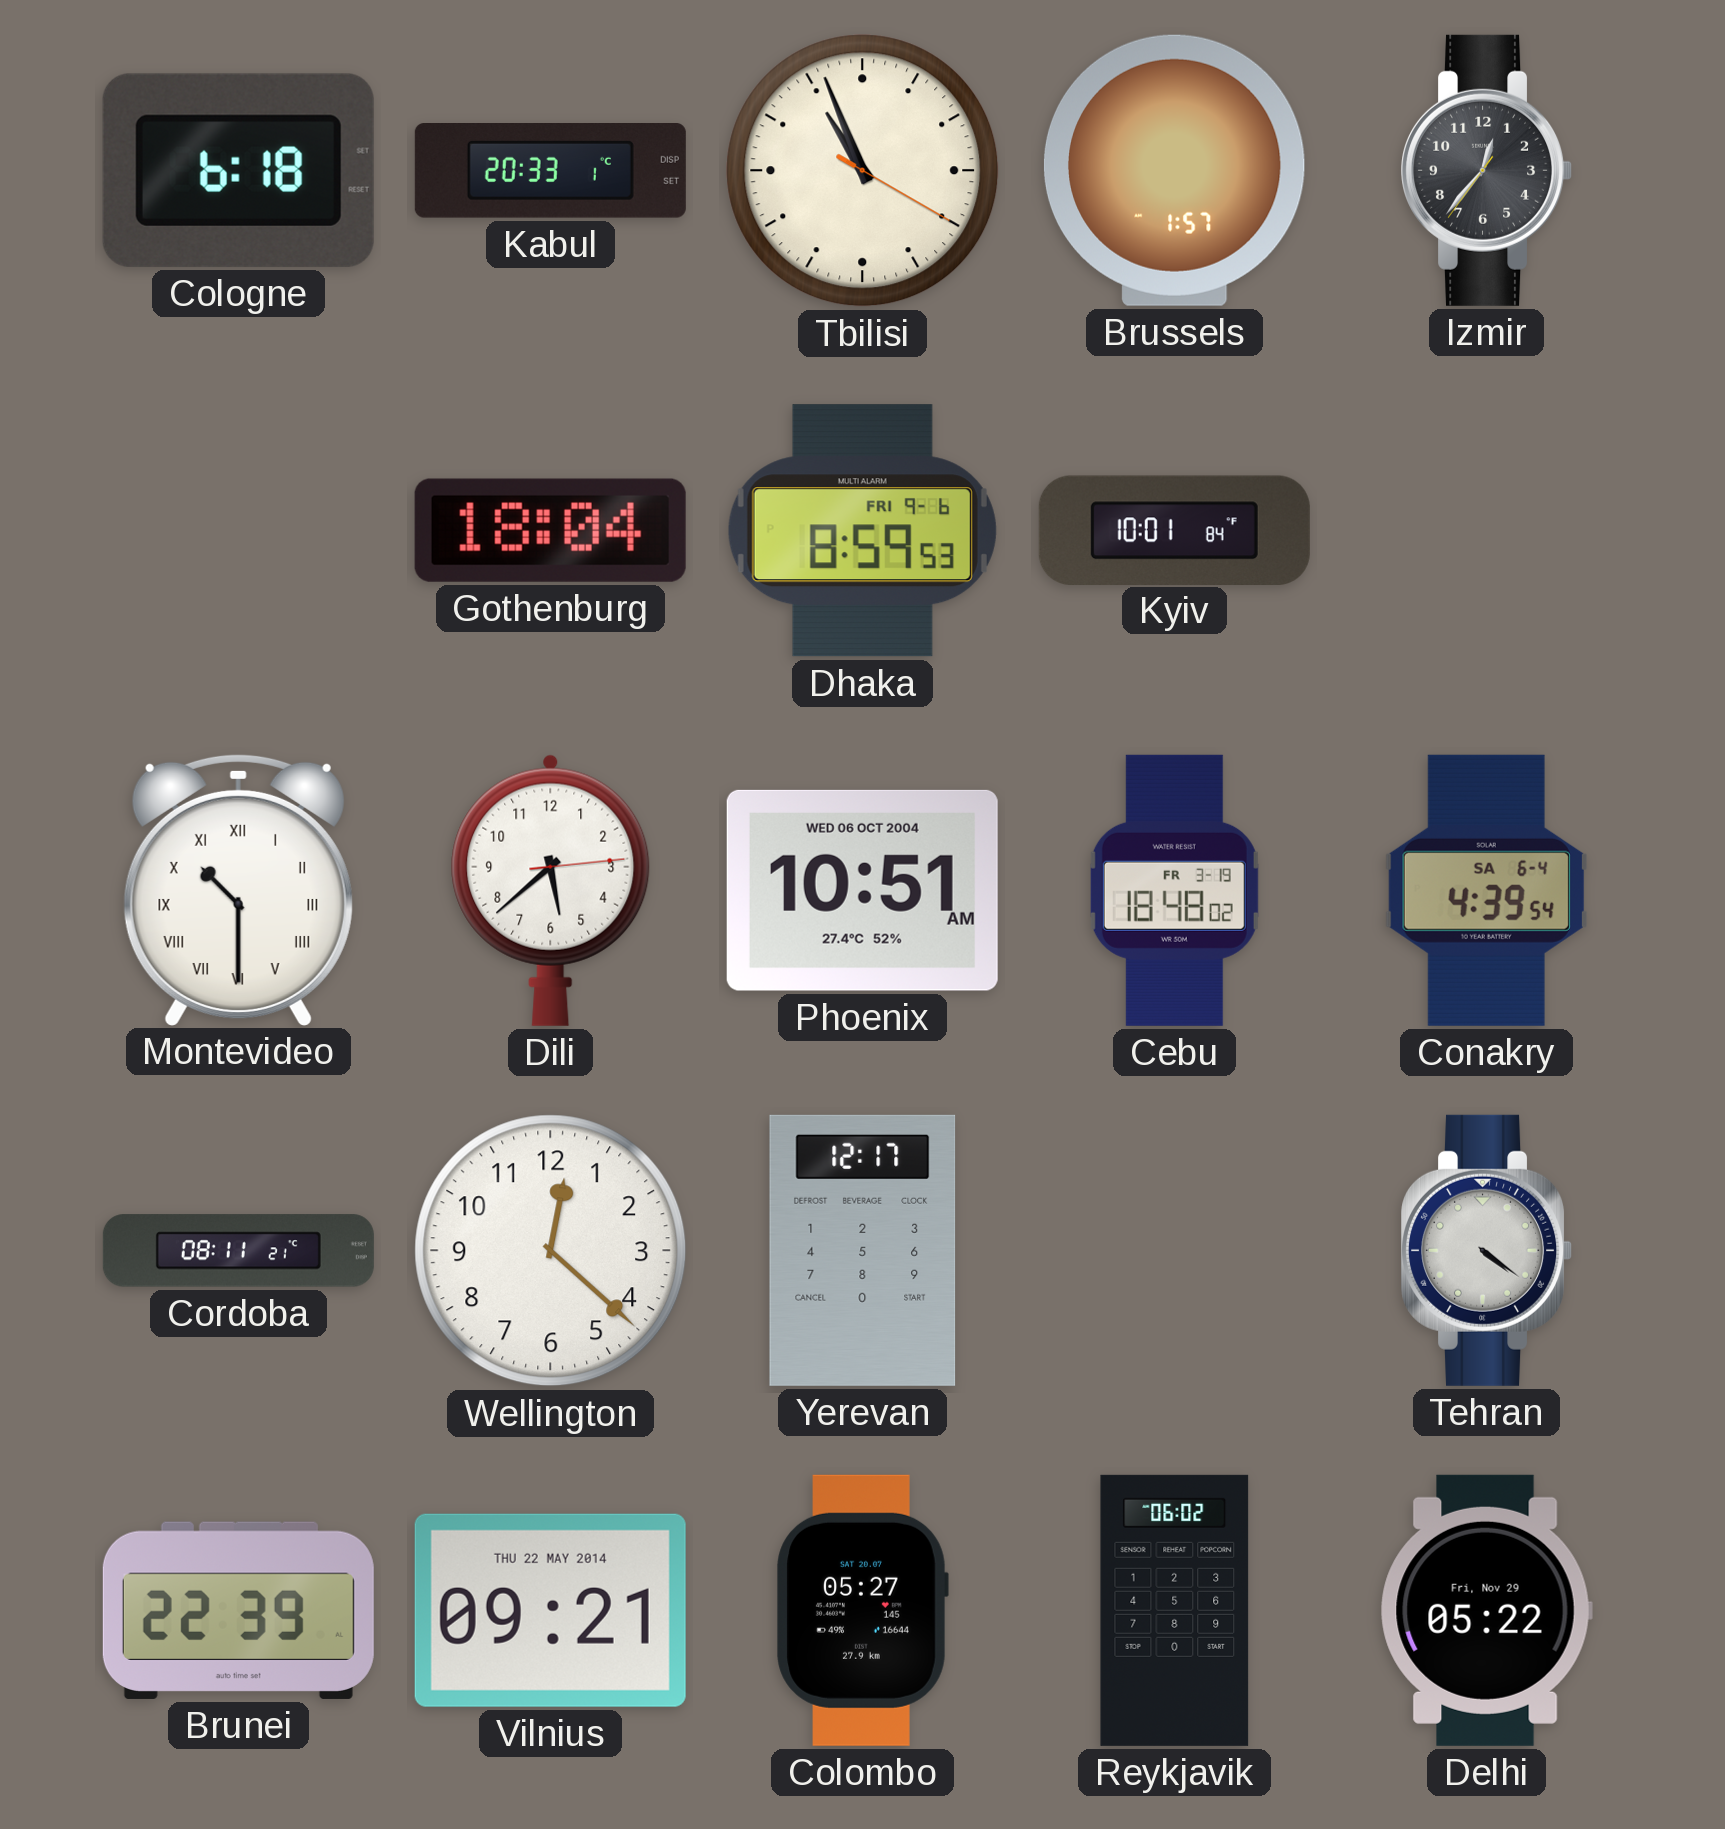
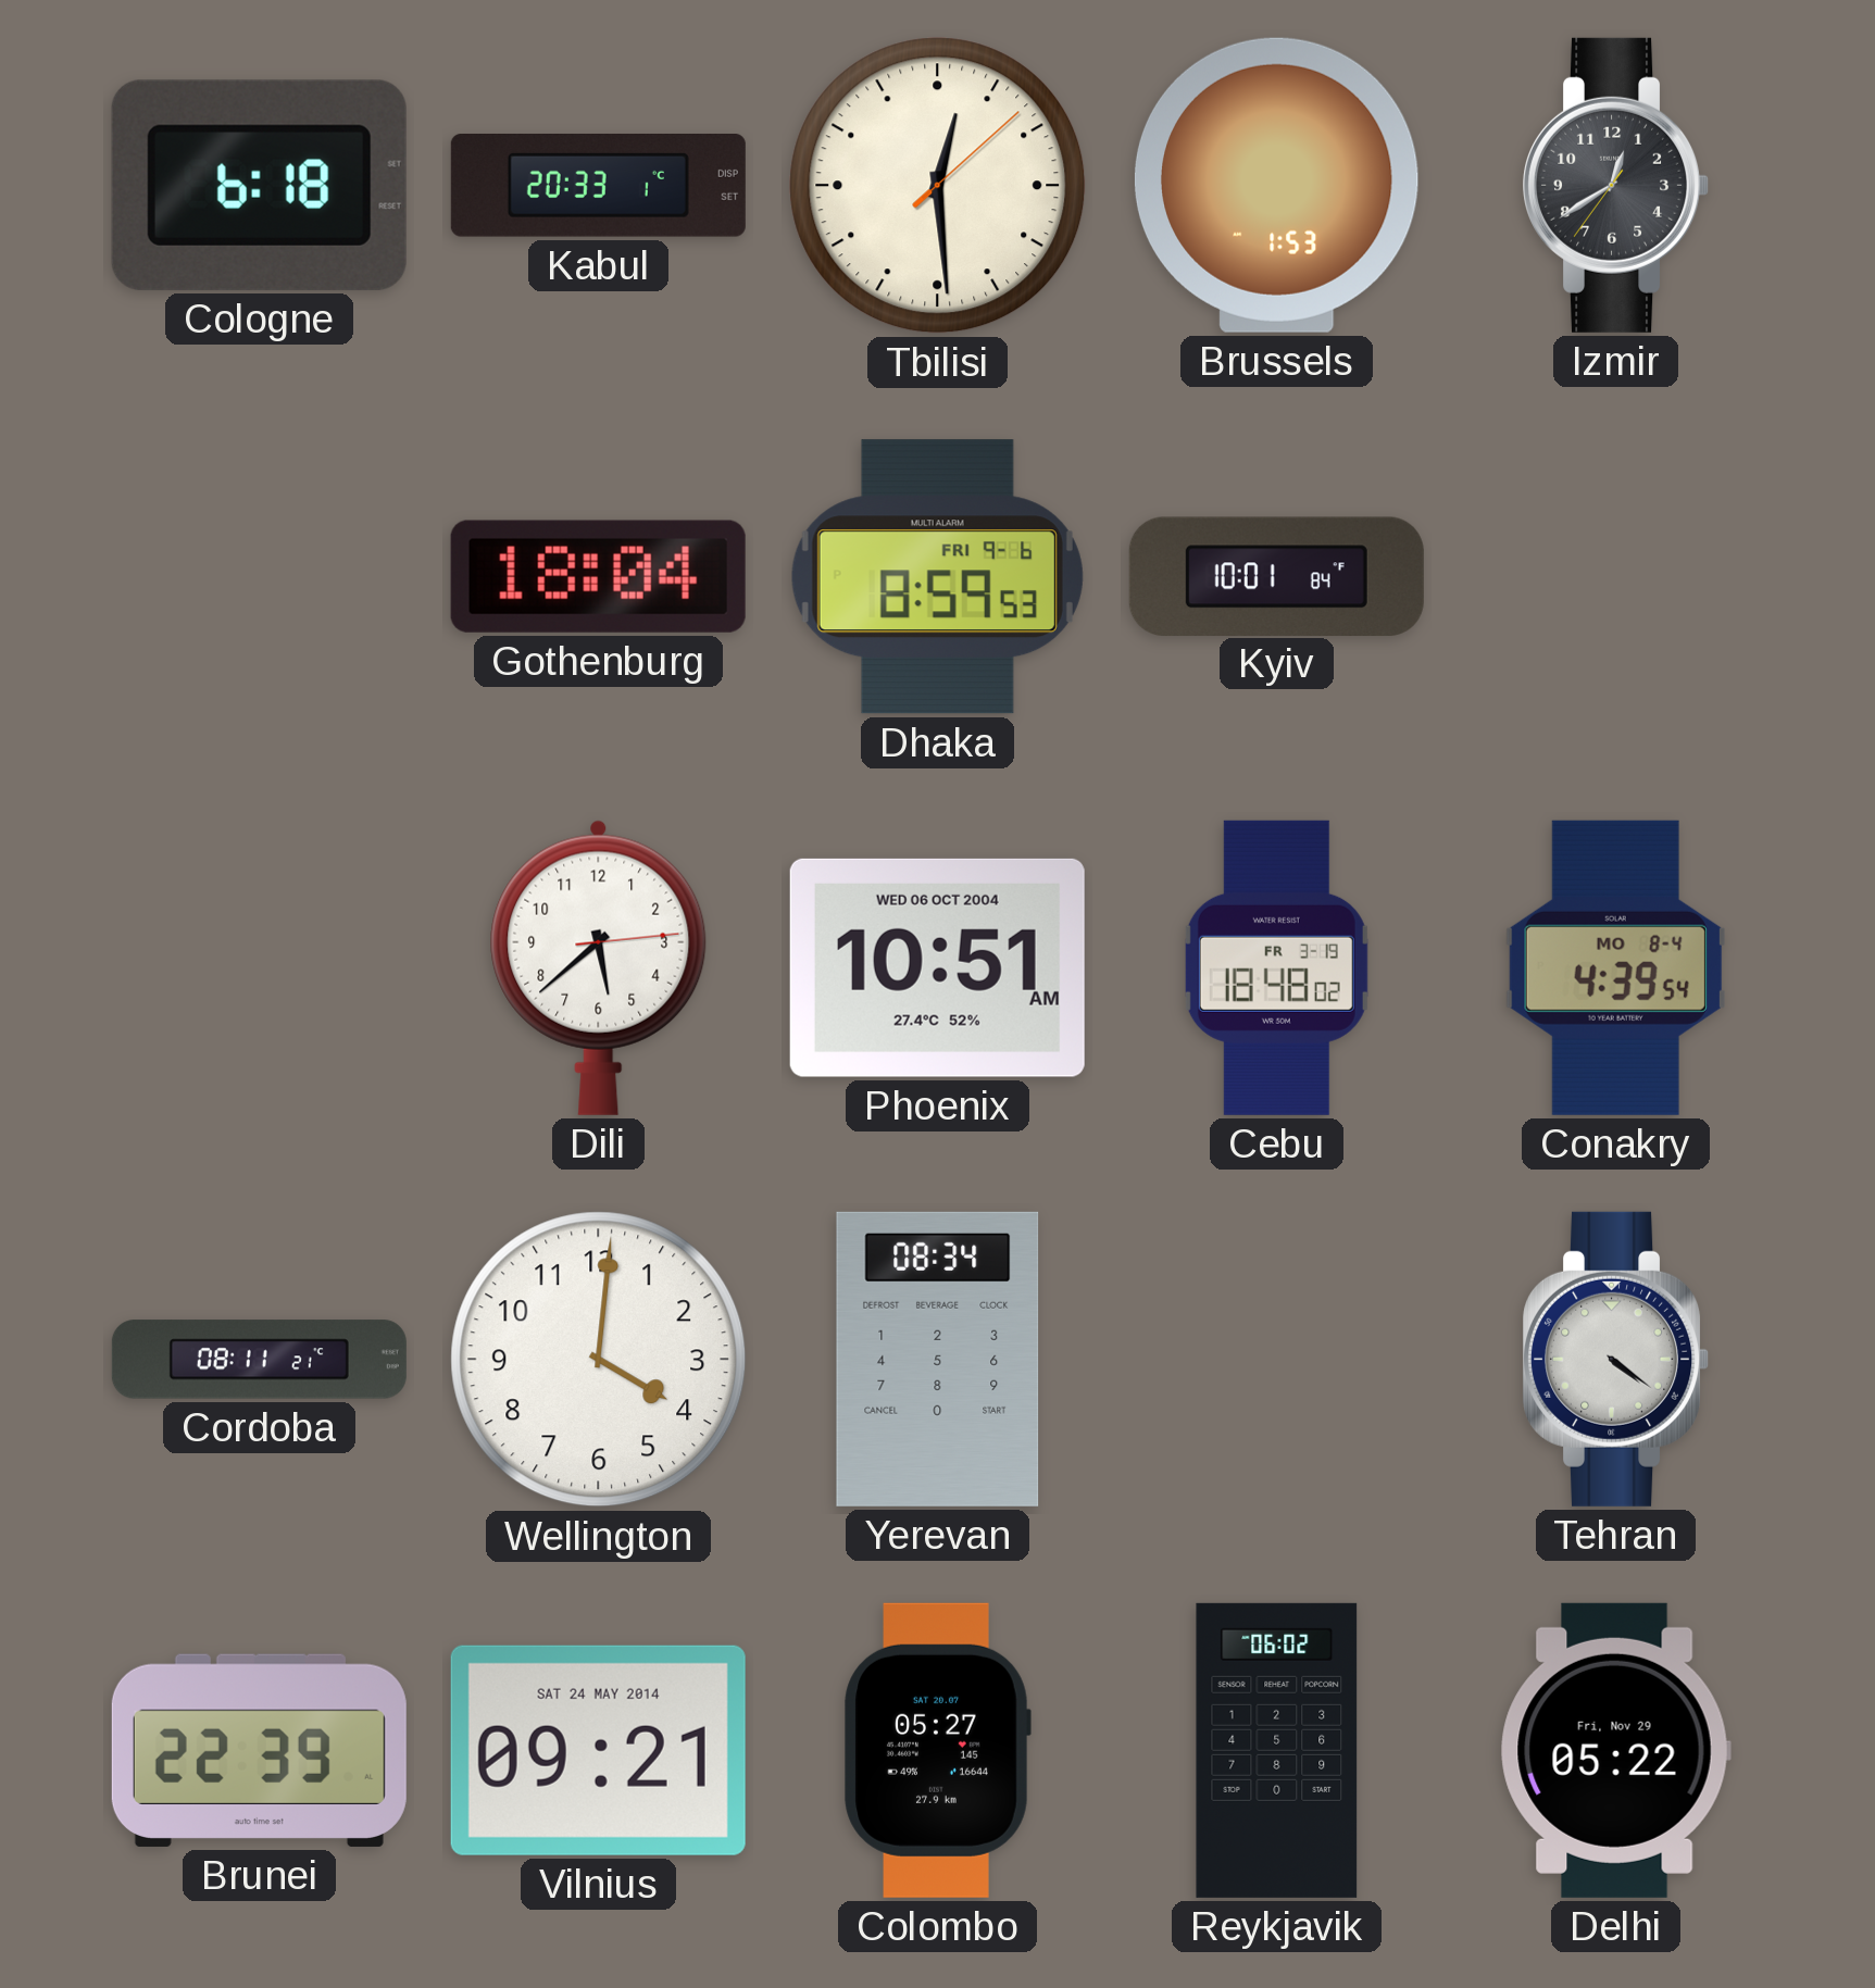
Tbilisi: 10:56 -> 12:29 (938, 186)
Brussels: 1:57 -> 1:53 (1276, 185)
Izmir: 12:36 -> 12:39 (1616, 185)
Montevideo: 10:30 -> none (238, 889)
Conakry date: SA 6-4 -> MO 8-4 (1615, 967)
Wellington: 12:22 -> 4:01 (599, 1360)
Yerevan: 12:17 -> 08:34 (938, 1359)
Vilnius date: THU 22 MAY 2014 -> SAT 24 MAY 2014 (598, 1750)
